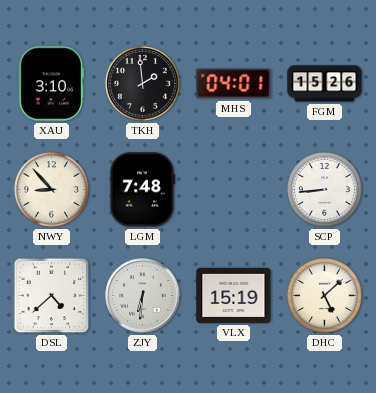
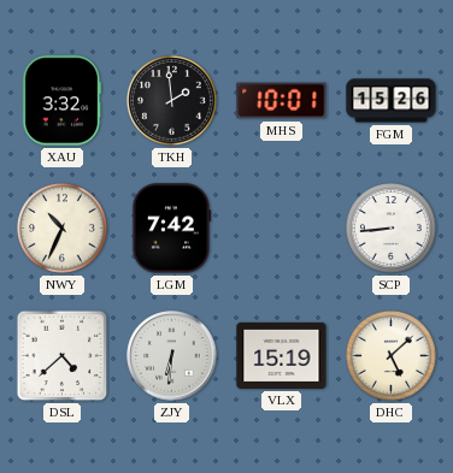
XAU: 3:10 -> 3:32 (63, 101)
MHS: 04:01 -> 10:01 (282, 101)
NWY: 8:53 -> 10:34 (63, 229)
LGM: 7:48 -> 7:42 (171, 229)
